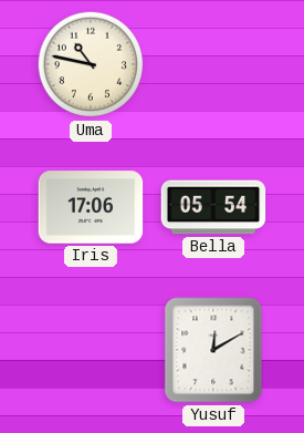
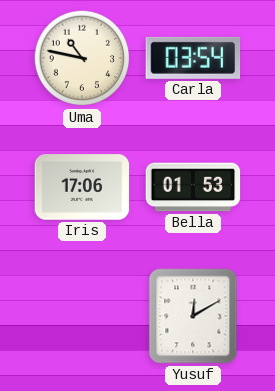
Carla: none -> 03:54 (193, 58)
Bella: 05:54 -> 01:53 (193, 187)
